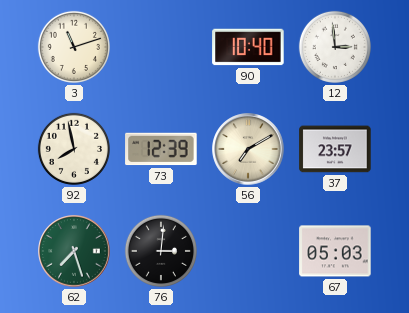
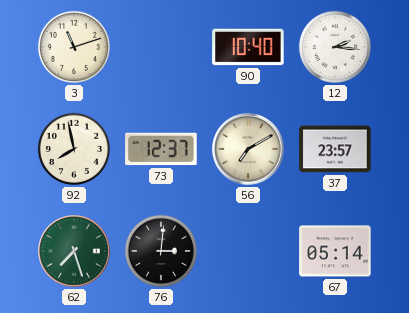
12: 2:59 -> 2:16 (335, 47)
73: 12:39 -> 12:37 (161, 149)
67: 05:03 -> 05:14 (335, 251)
